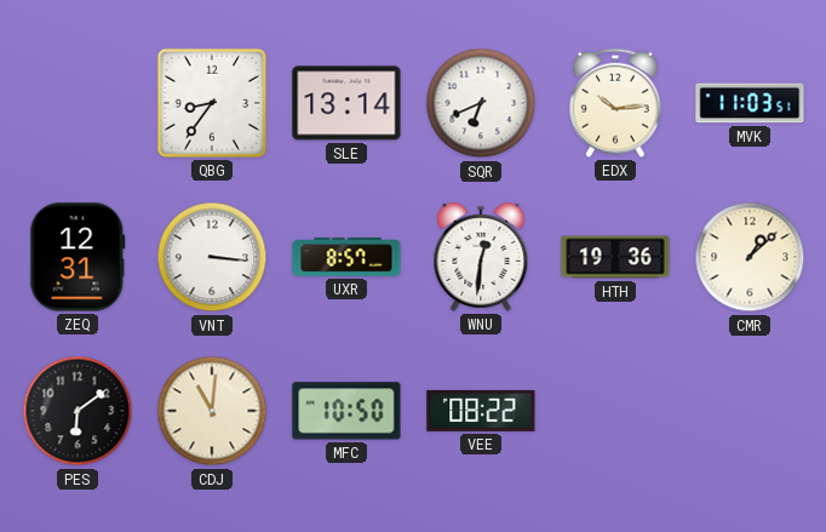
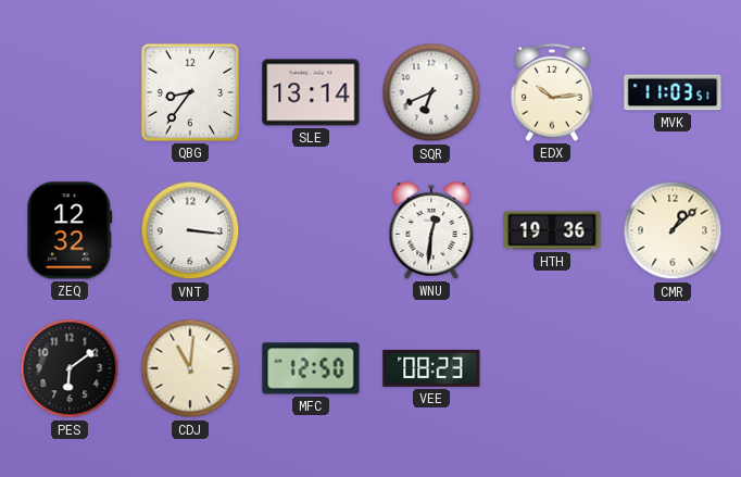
ZEQ: 12:31 -> 12:32 (70, 230)
UXR: 8:57 -> none (346, 257)
MFC: 10:50 -> 12:50 (311, 368)
VEE: 08:22 -> 08:23 (431, 368)
